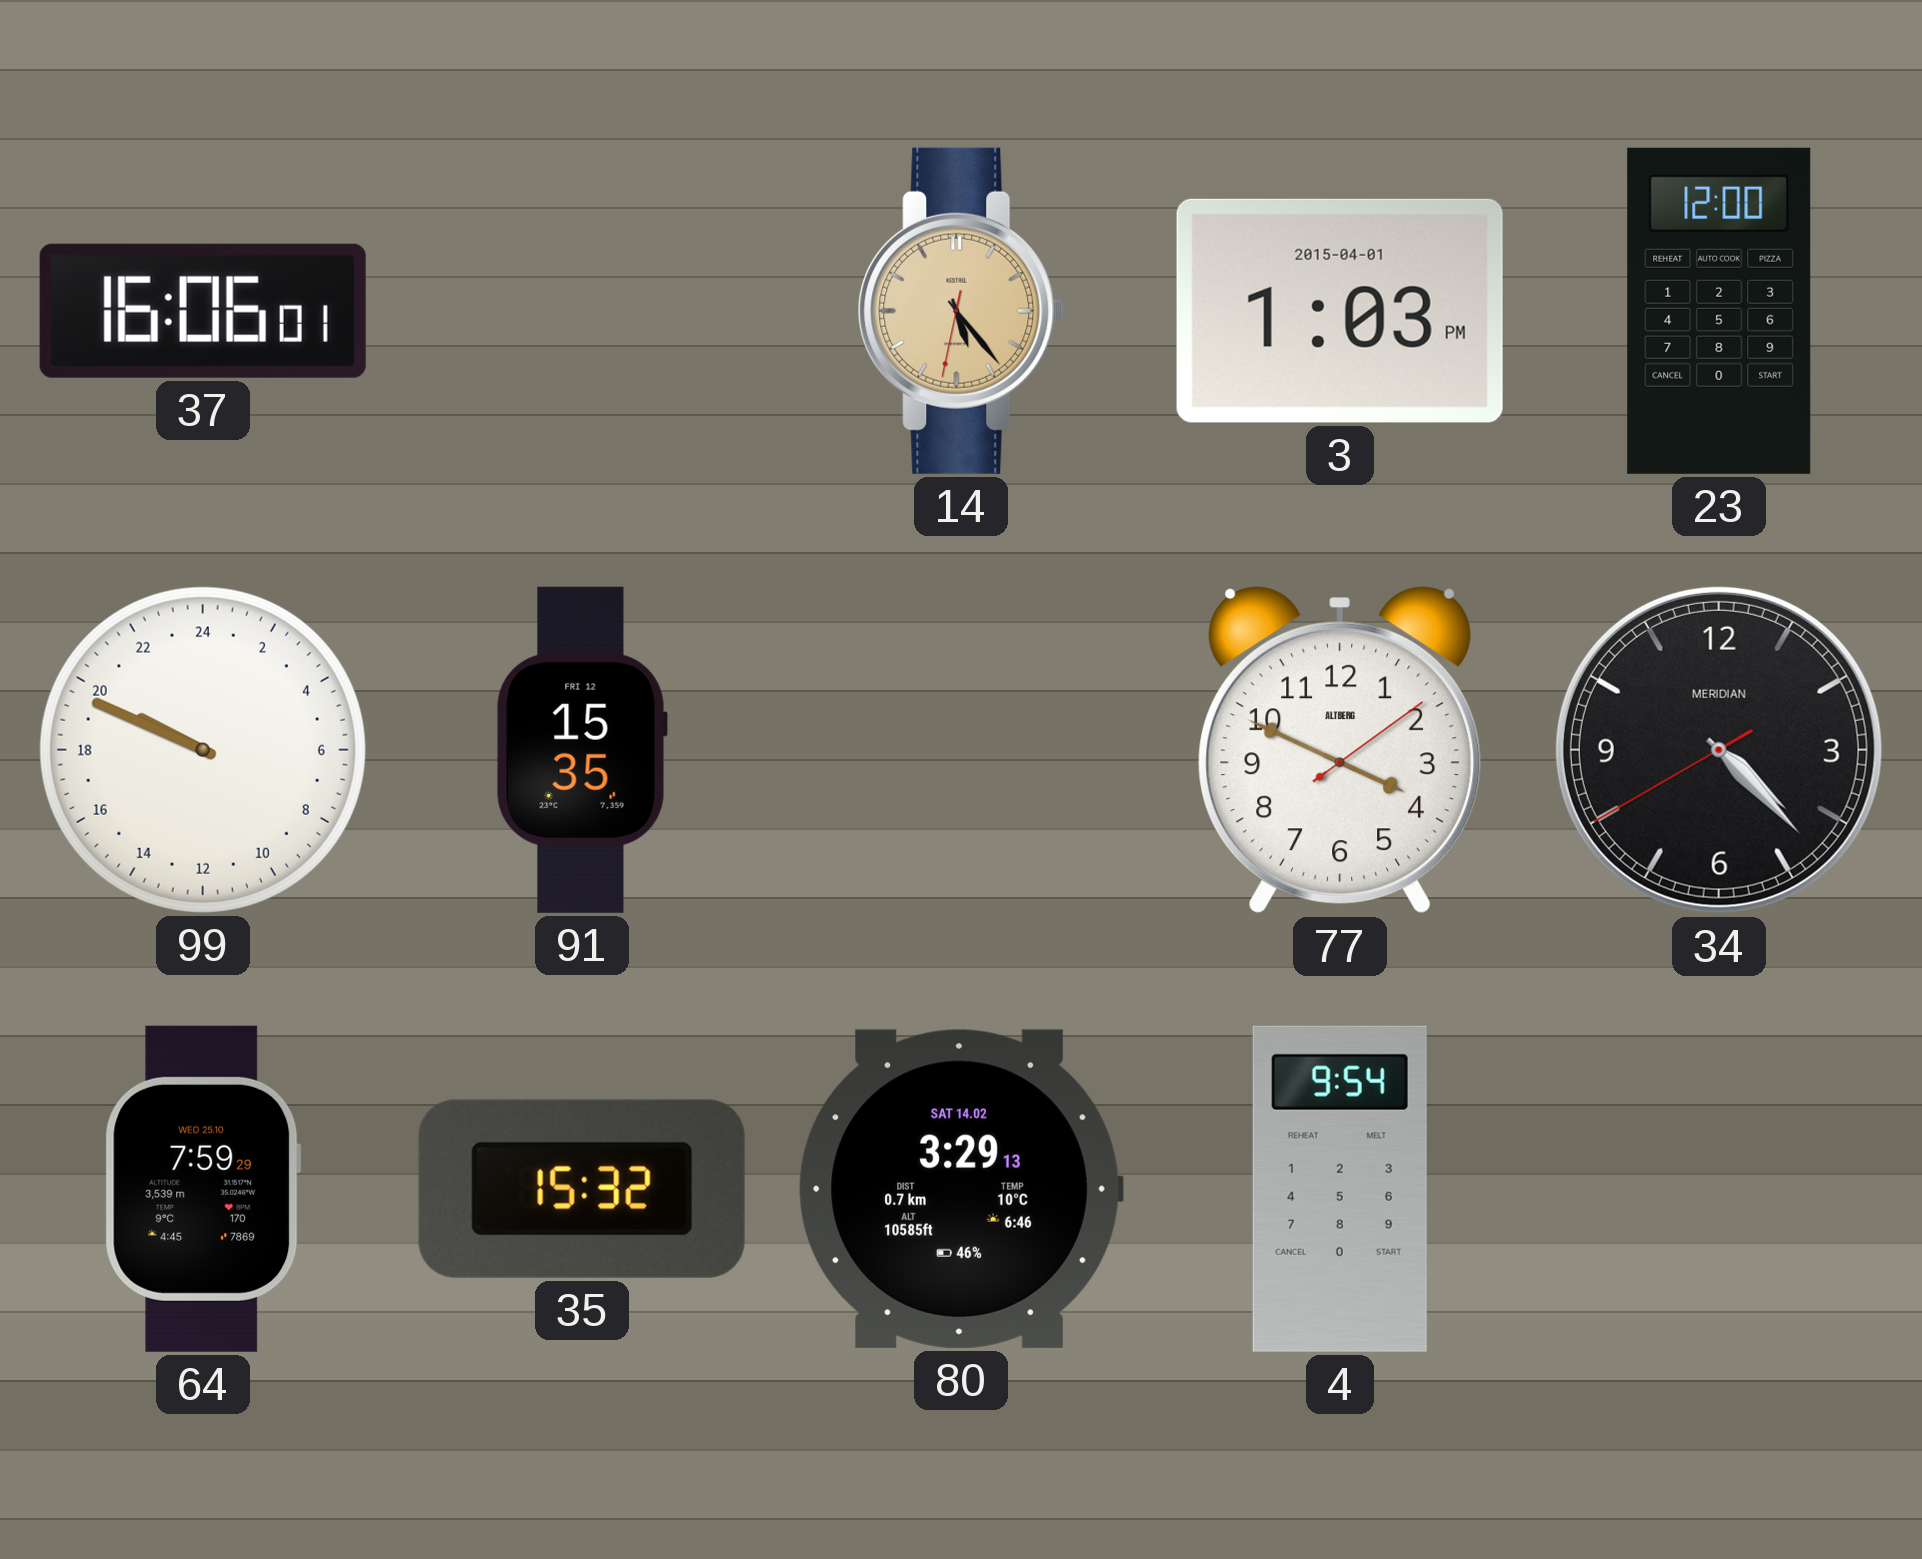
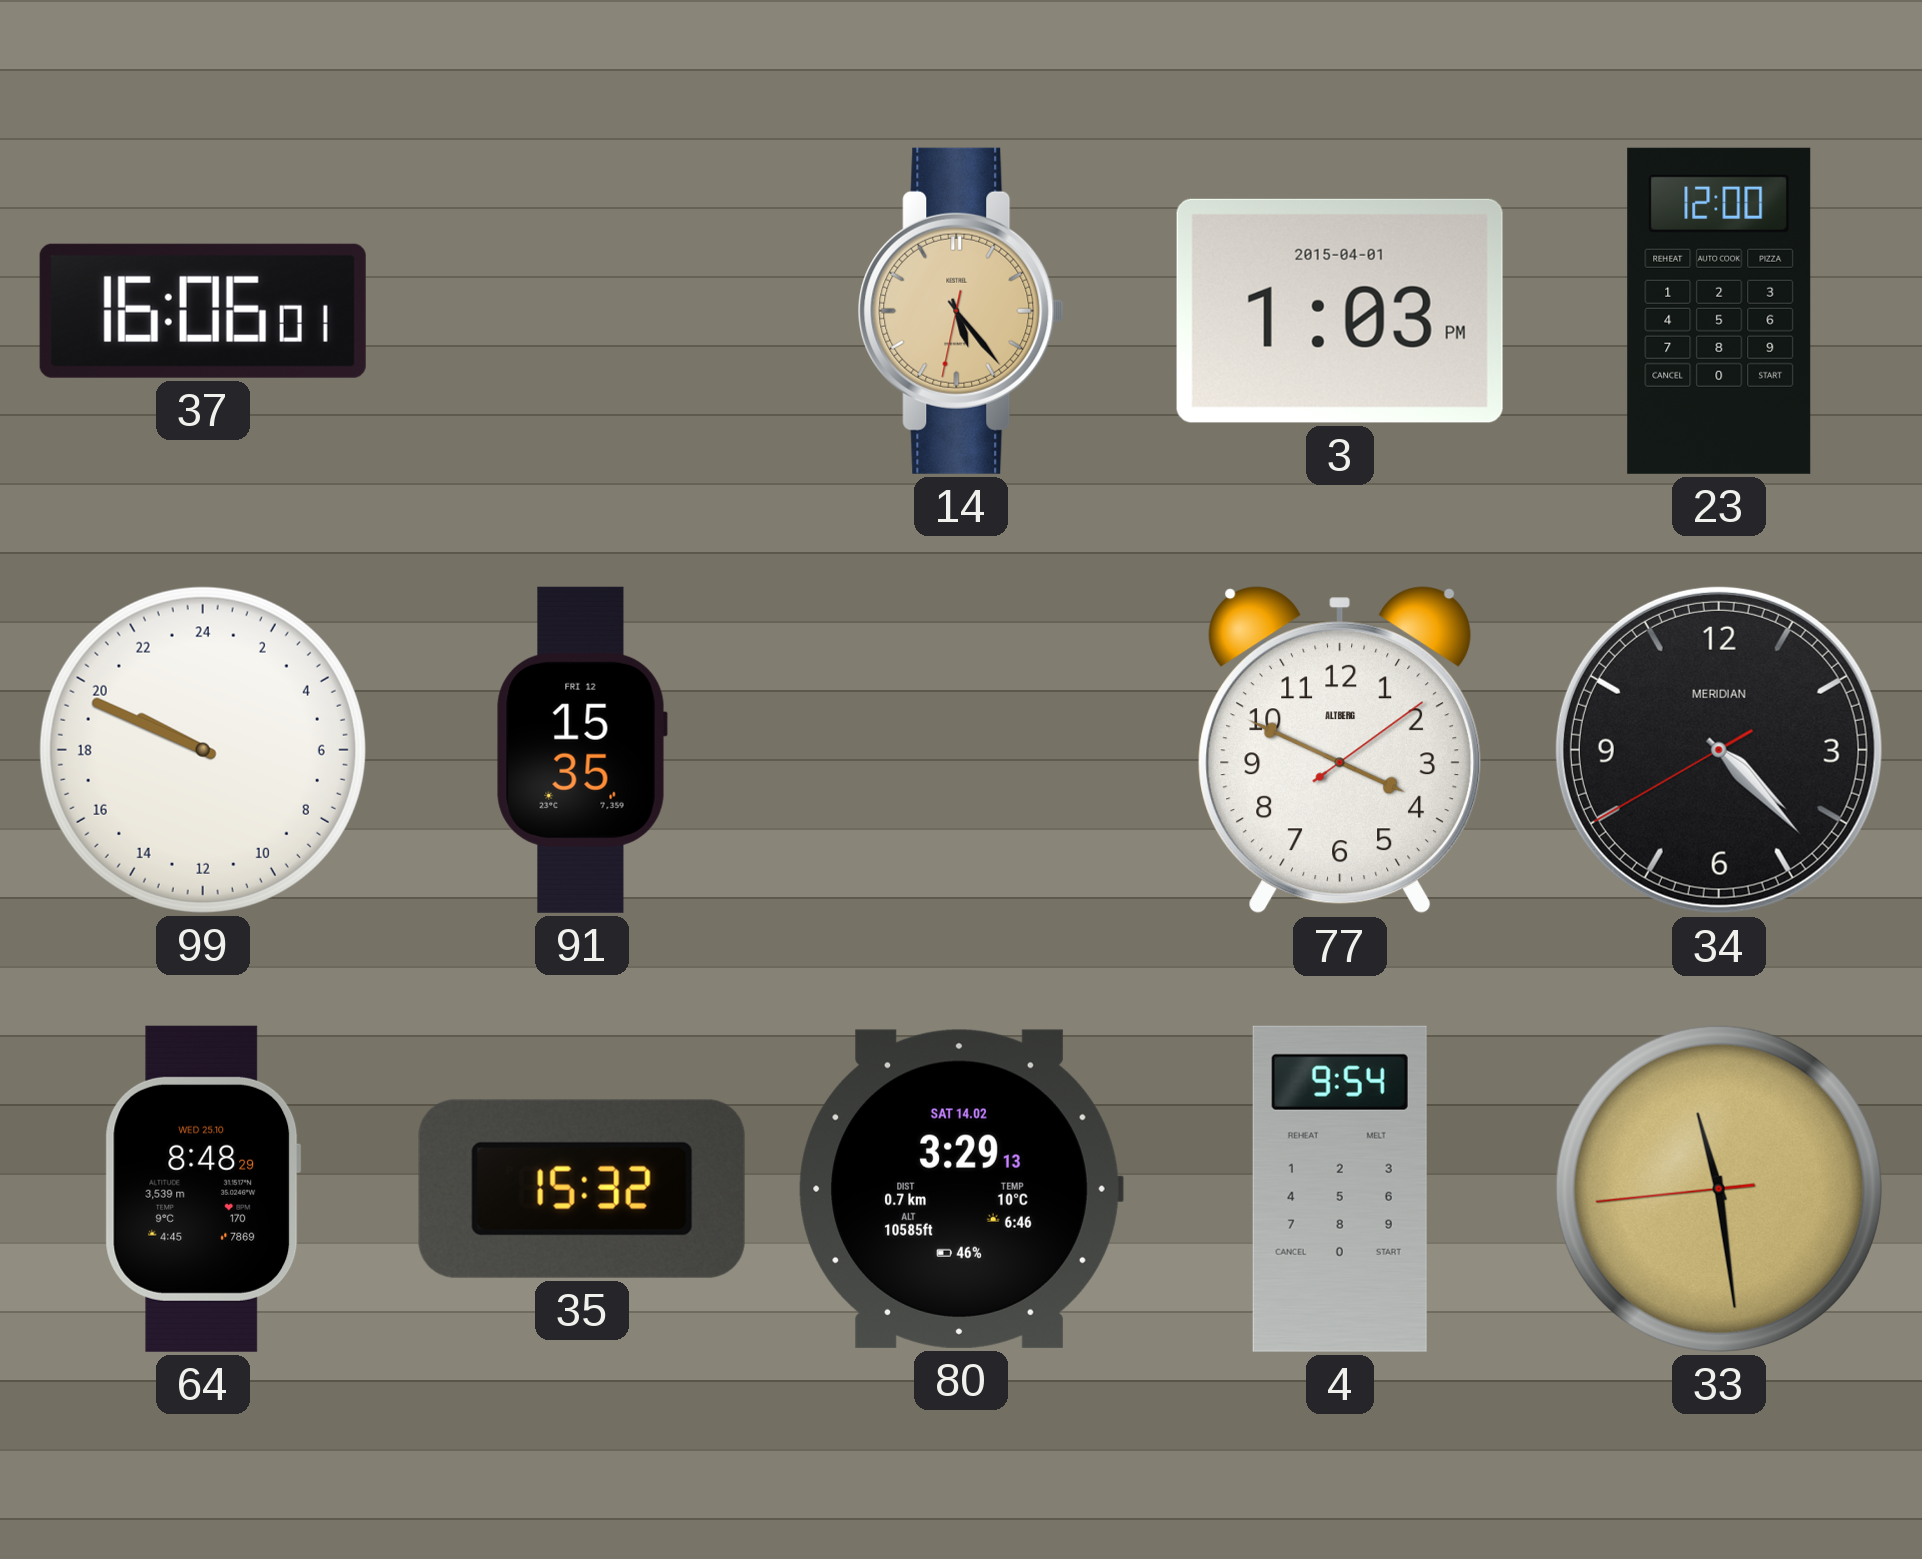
64: 7:59 -> 8:48 (203, 1189)
33: none -> 11:28 (1719, 1189)
